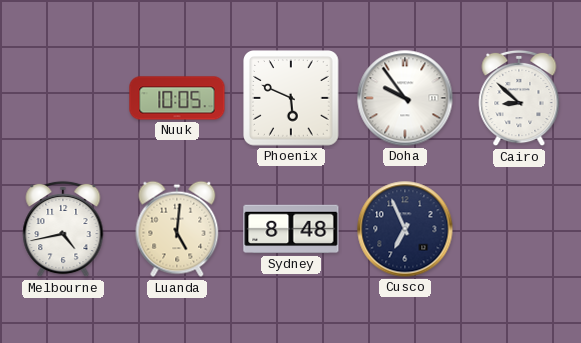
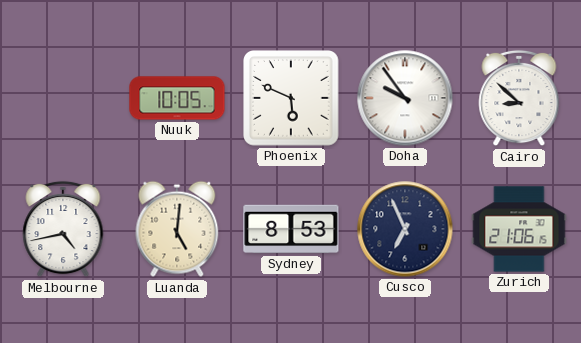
Sydney: 8:48 -> 8:53 (291, 229)
Zurich: none -> 21:06 (519, 229)
